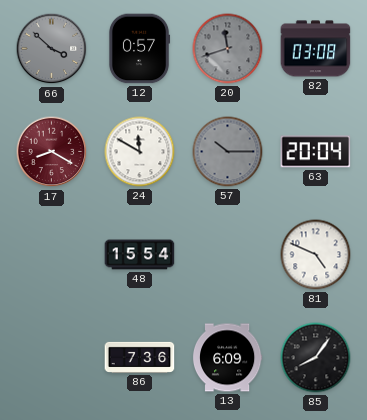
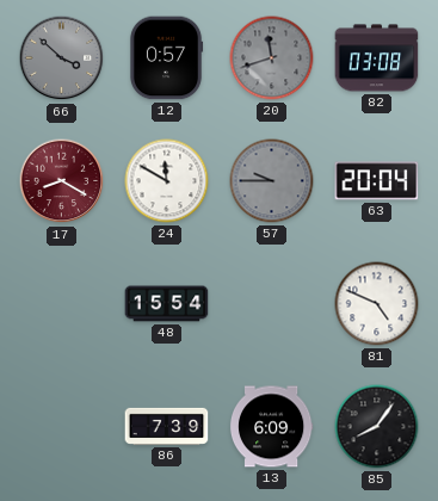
57: 10:15 -> 9:45 (272, 181)
86: 7:36 -> 7:39 (167, 426)
